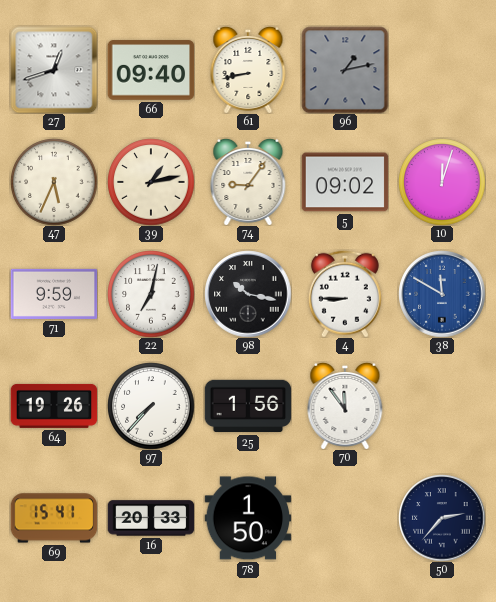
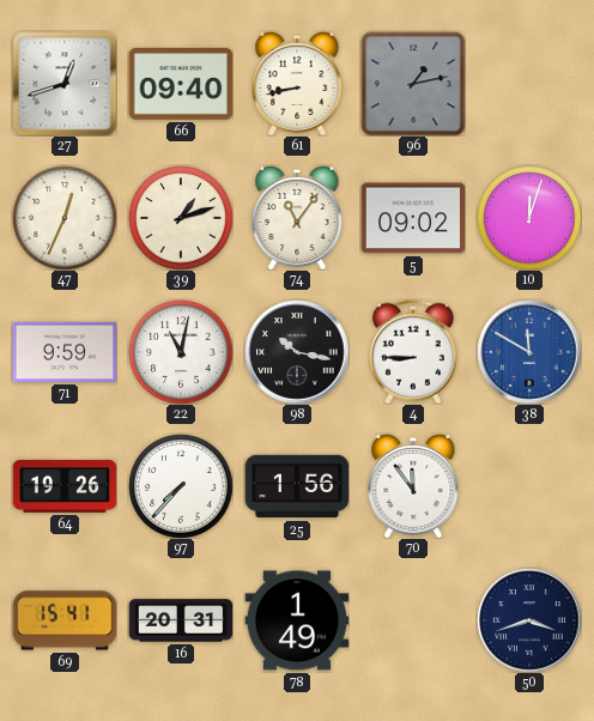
47: 5:34 -> 12:34 (65, 218)
39: 1:13 -> 1:12 (181, 218)
74: 9:06 -> 11:06 (297, 218)
22: 7:02 -> 11:02 (181, 352)
16: 20:33 -> 20:31 (181, 620)
78: 1:50 -> 1:49 (297, 620)
50: 2:37 -> 3:42 (529, 620)
